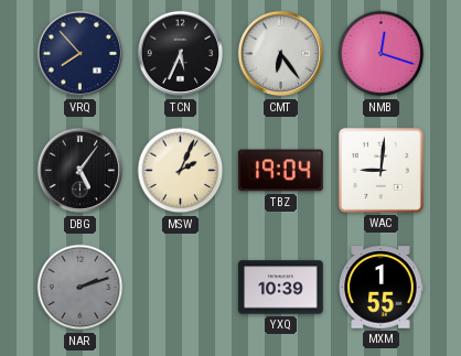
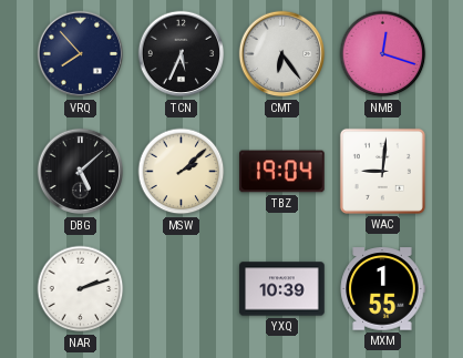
DBG: 5:06 -> 5:08 (81, 172)
MSW: 2:04 -> 2:08 (182, 172)
NAR dial: grey -> white (81, 289)
